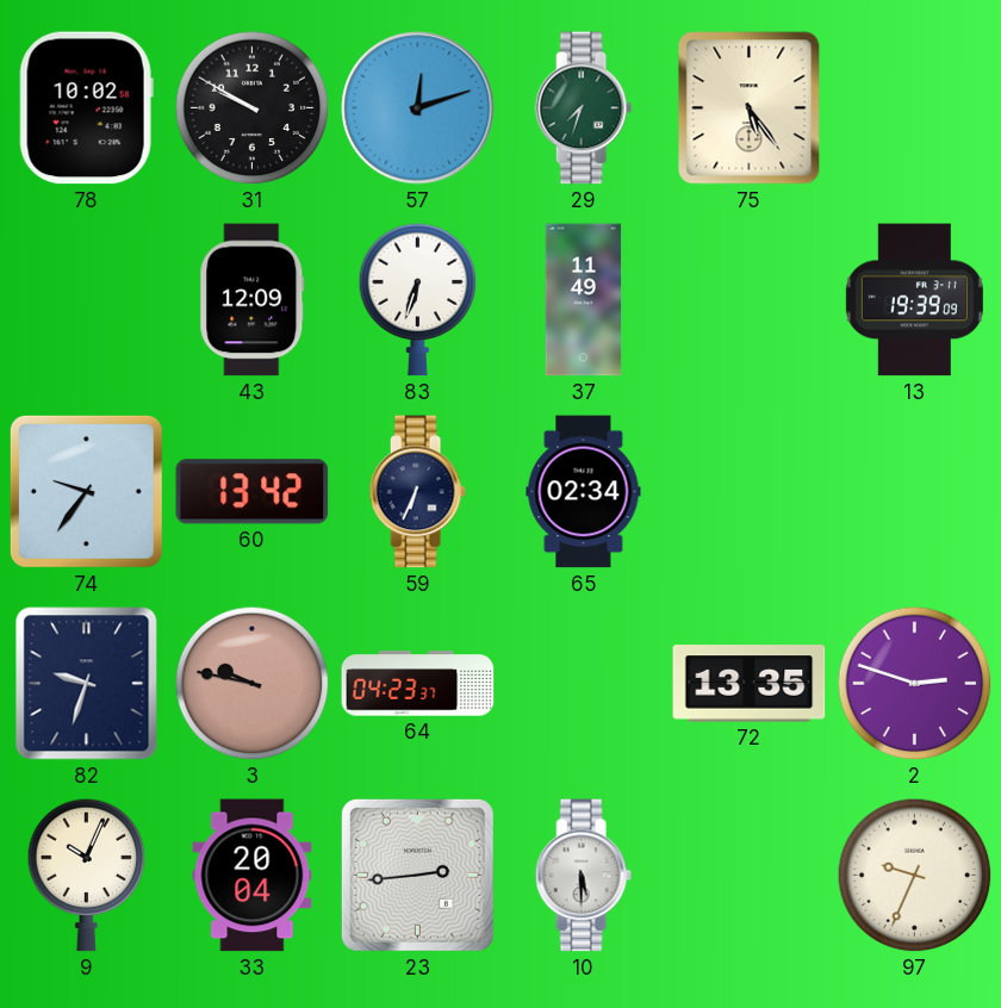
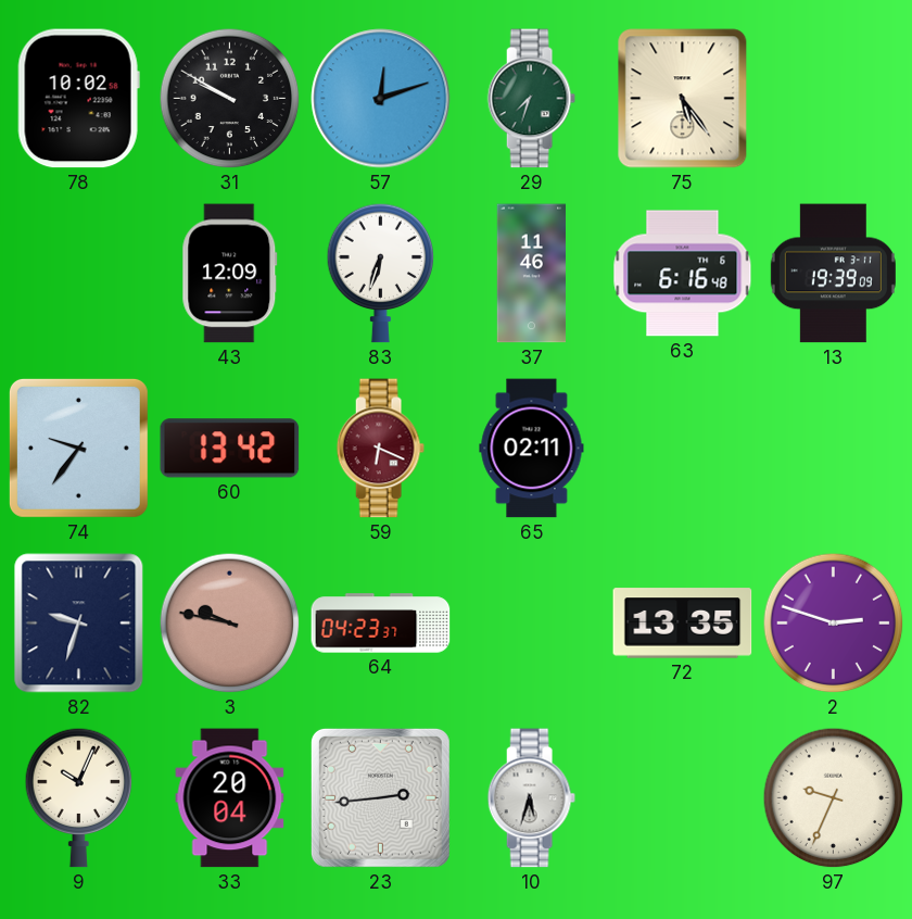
37: 11:49 -> 11:46 (532, 274)
63: none -> 6:16 (683, 274)
59: 6:34 -> 6:19 (380, 449)
59 dial: navy -> burgundy (380, 449)
65: 02:34 -> 02:11 (532, 449)
10: 5:30 -> 5:33 (531, 798)
